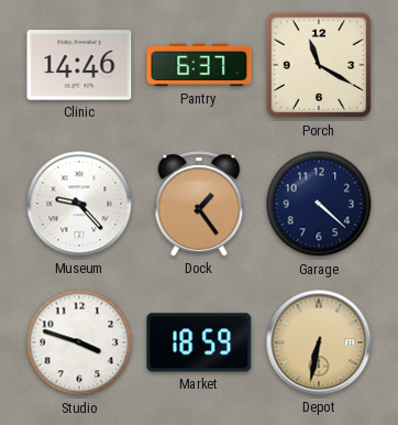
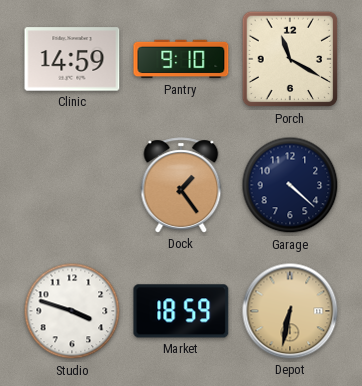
Clinic: 14:46 -> 14:59 (72, 59)
Pantry: 6:37 -> 9:10 (181, 59)
Museum: 9:23 -> none (79, 204)
